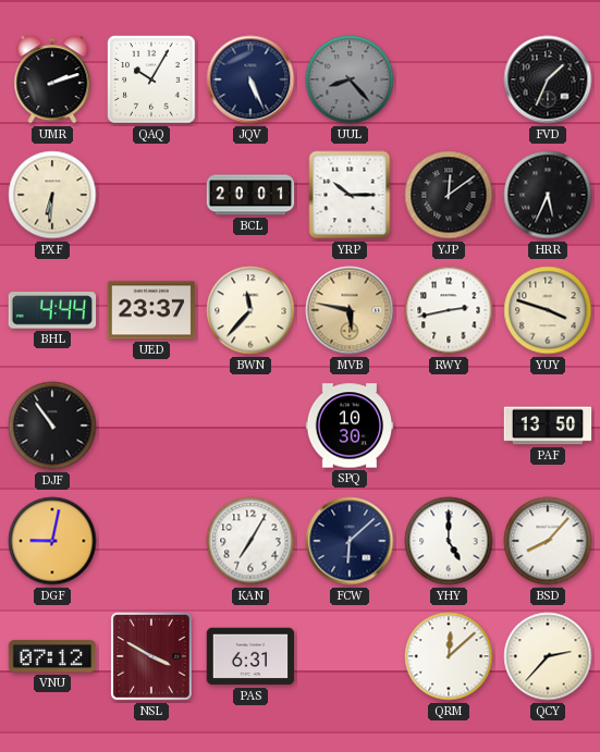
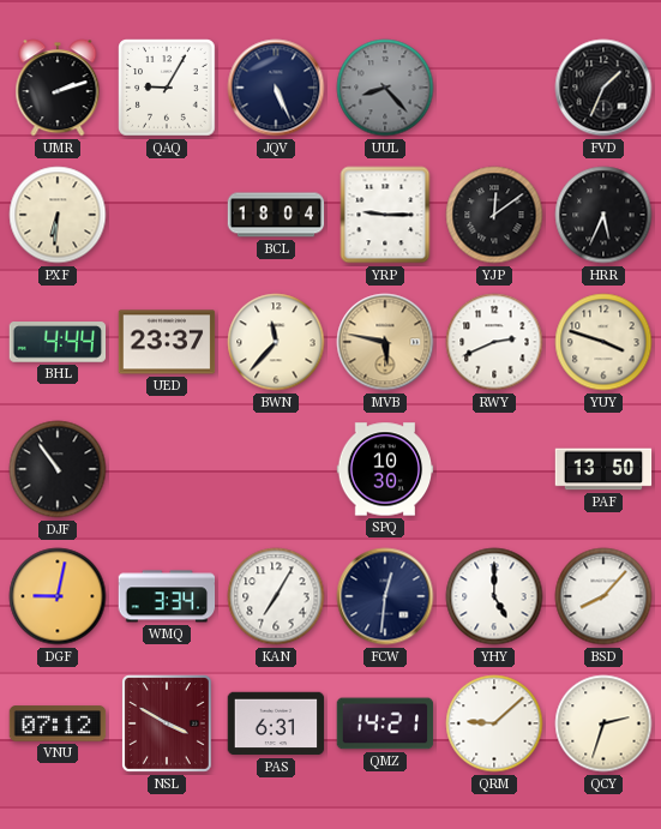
QAQ: 10:05 -> 9:05 (167, 88)
BCL: 20:01 -> 18:04 (276, 215)
YRP: 10:15 -> 9:15 (385, 215)
RWY: 2:43 -> 2:41 (494, 342)
WMQ: none -> 3:34 (167, 596)
FCW: 6:08 -> 12:31 (385, 596)
QMZ: none -> 14:21 (385, 723)
QRM: 12:08 -> 9:08 (494, 723)
QCY: 2:37 -> 2:33 (603, 723)
